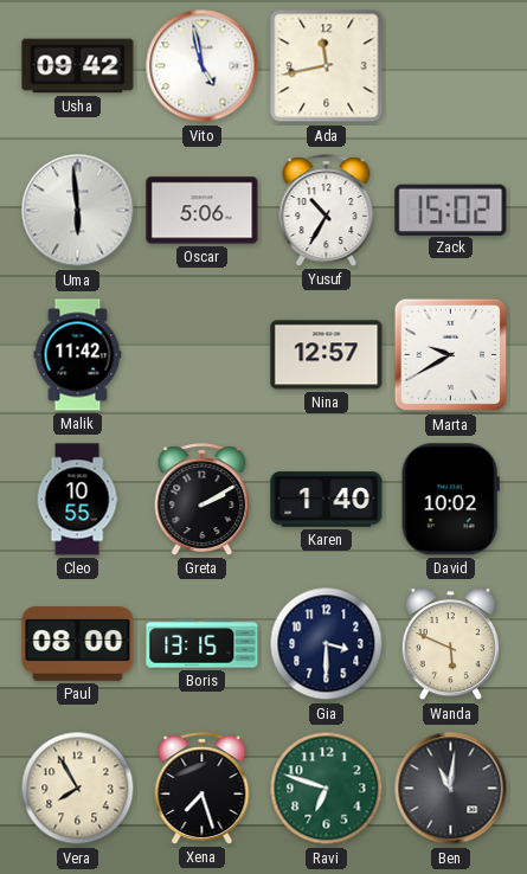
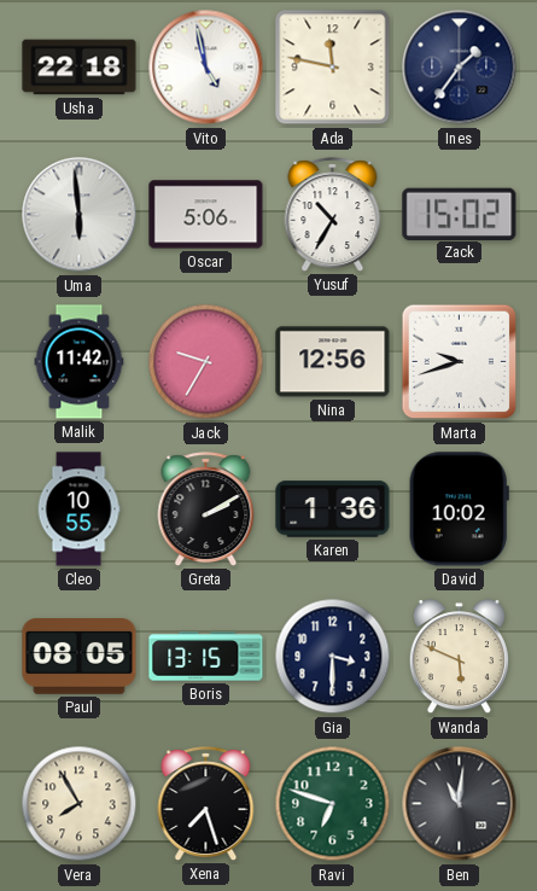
Usha: 09:42 -> 22:18 (80, 68)
Ada: 11:43 -> 11:47 (333, 68)
Ines: none -> 1:36 (460, 68)
Jack: none -> 9:35 (206, 362)
Nina: 12:57 -> 12:56 (333, 362)
Marta: 9:40 -> 9:42 (460, 362)
Karen: 1:40 -> 1:36 (333, 509)
Paul: 08:00 -> 08:05 (80, 657)
